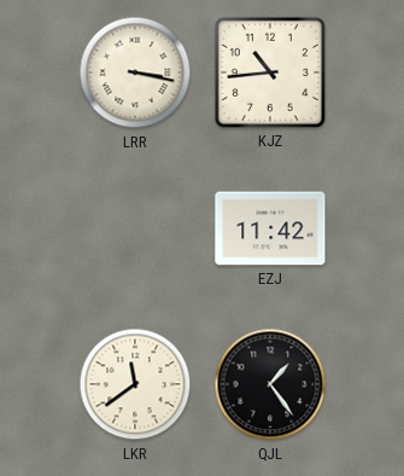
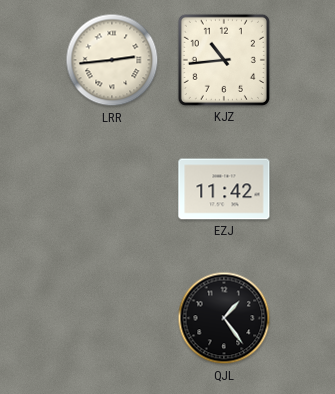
LRR: 3:17 -> 2:44 (112, 60)
LKR: 11:39 -> none (135, 384)
